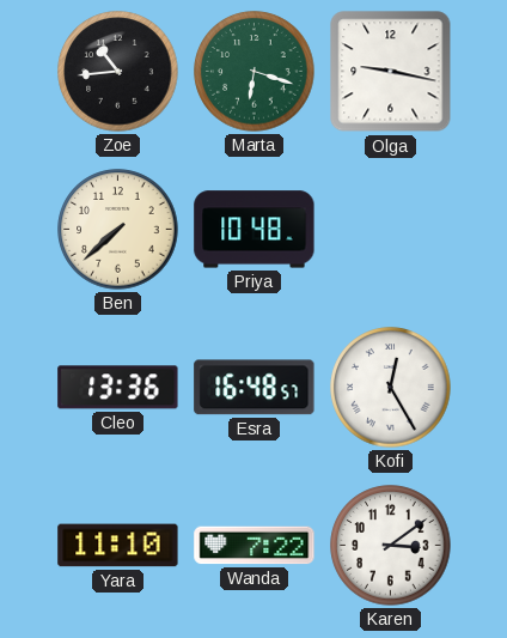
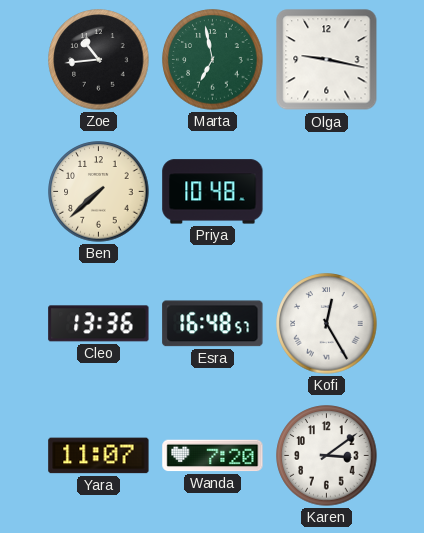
Marta: 6:18 -> 6:58 (213, 60)
Yara: 11:10 -> 11:07 (99, 456)
Wanda: 7:22 -> 7:20 (213, 456)
